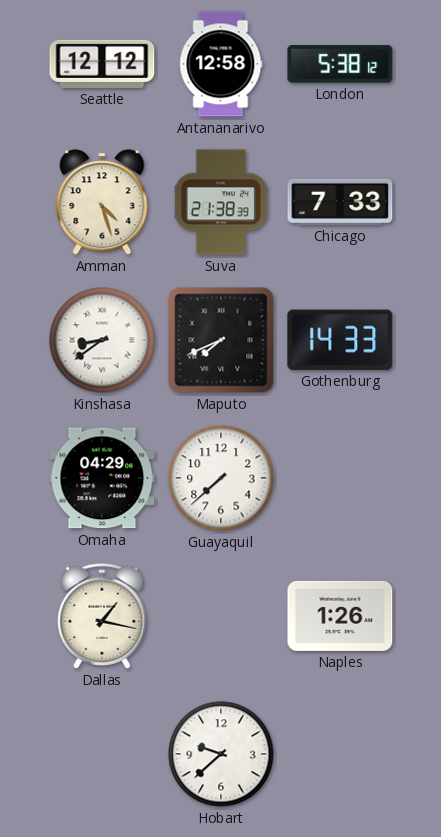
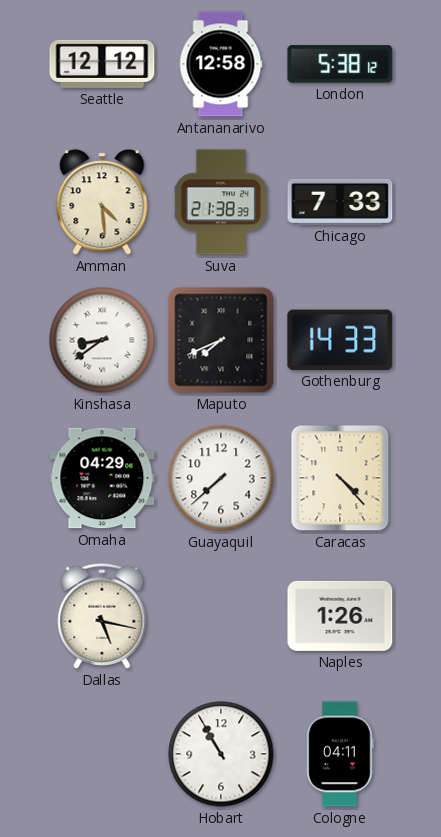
Amman: 4:27 -> 4:29 (102, 202)
Caracas: none -> 4:23 (340, 478)
Dallas: 1:17 -> 5:17 (102, 616)
Hobart: 9:38 -> 10:55 (221, 754)
Cologne: none -> 04:11 (340, 754)
